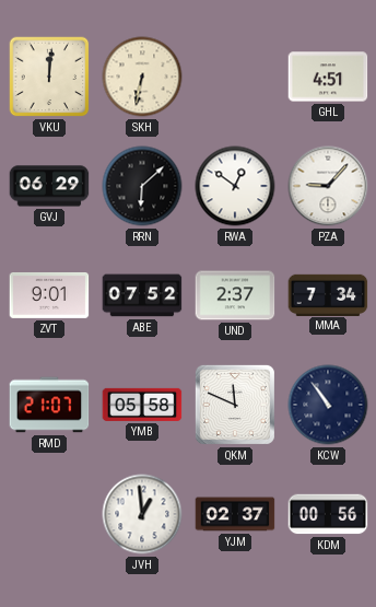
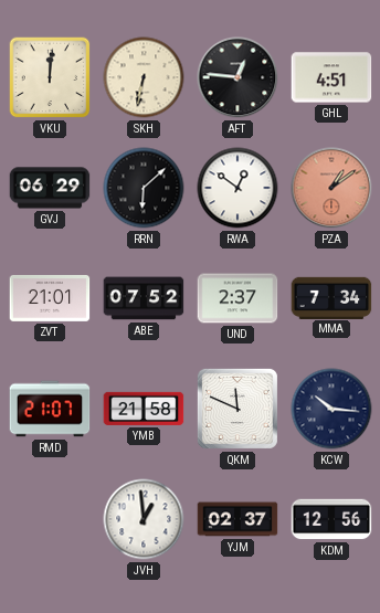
AFT: none -> 12:46 (237, 77)
PZA: 9:07 -> 1:09 (331, 188)
PZA dial: white -> salmon (331, 188)
ZVT: 9:01 -> 21:01 (50, 298)
YMB: 05:58 -> 21:58 (144, 409)
KCW: 10:54 -> 10:16 (331, 409)
KDM: 00:56 -> 12:56 (331, 519)
